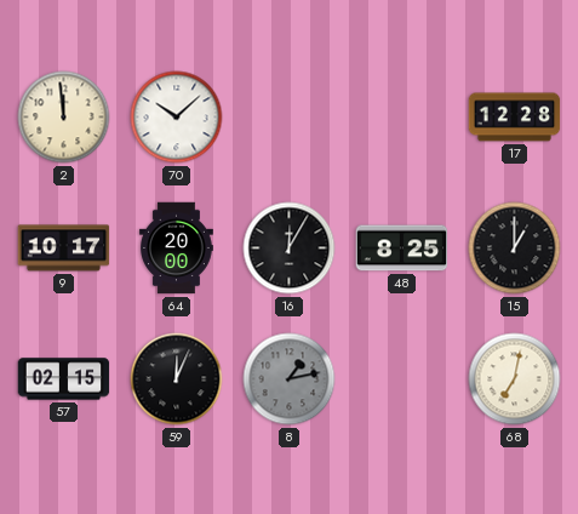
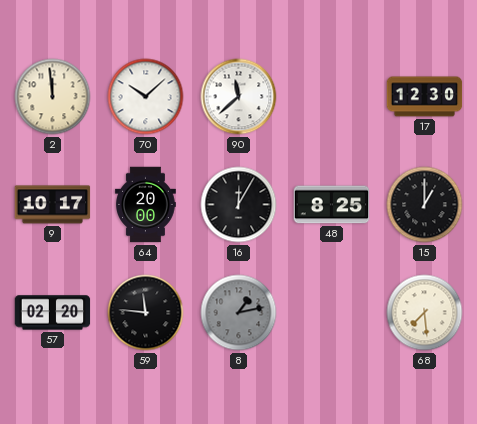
90: none -> 11:38 (239, 97)
17: 12:28 -> 12:30 (425, 97)
57: 02:15 -> 02:20 (53, 313)
59: 12:04 -> 11:46 (146, 313)
68: 7:02 -> 7:29 (425, 313)
